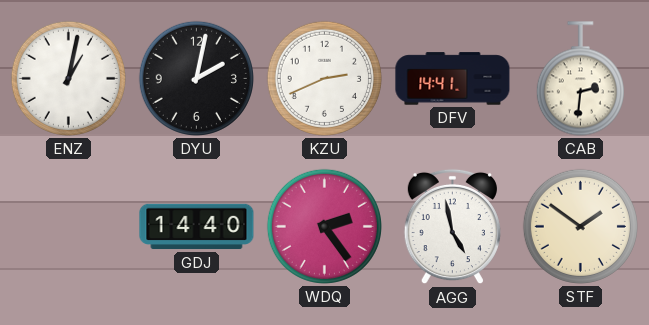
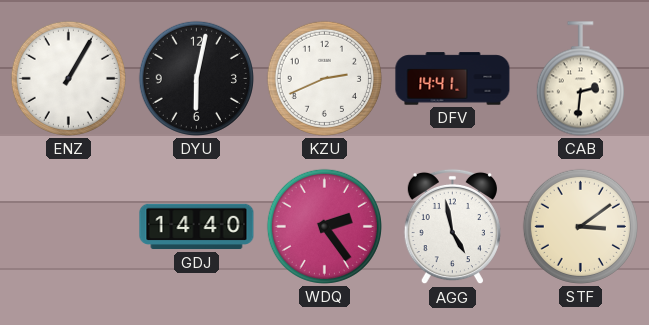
ENZ: 1:02 -> 1:05 (68, 78)
DYU: 2:02 -> 6:02 (196, 78)
STF: 1:51 -> 3:09 (580, 226)
